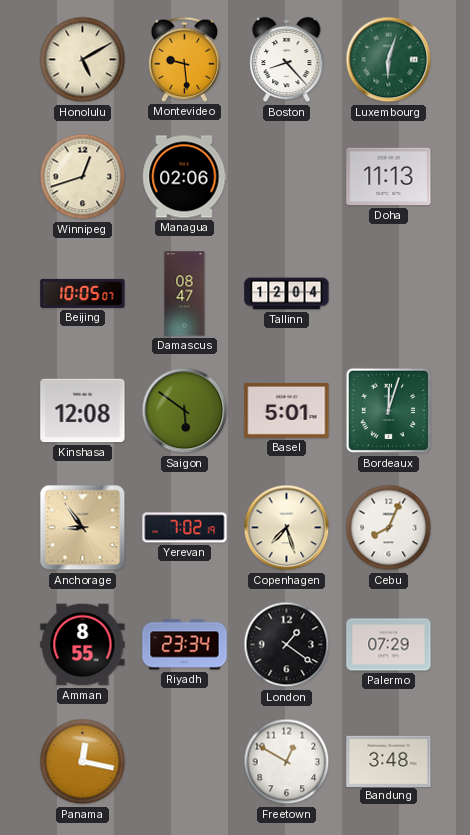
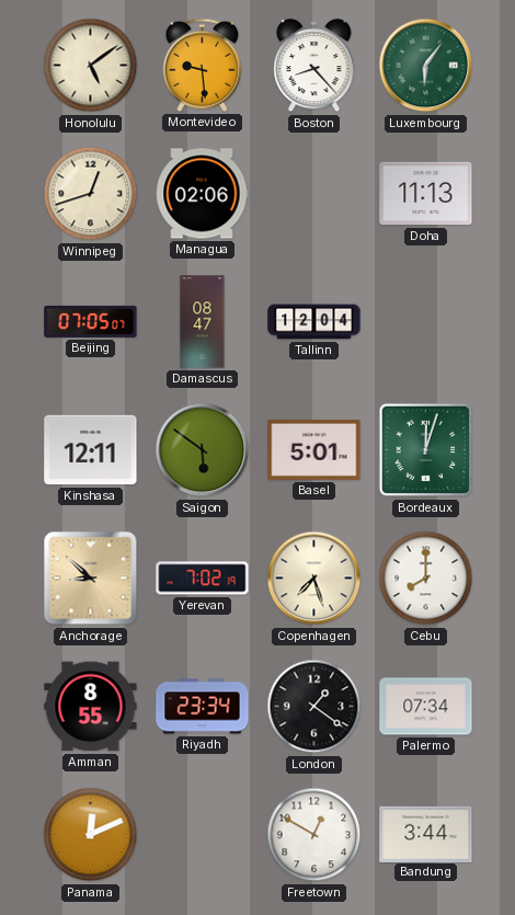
Honolulu: 5:10 -> 5:09 (91, 66)
Luxembourg: 6:03 -> 6:06 (426, 66)
Beijing: 10:05 -> 07:05 (91, 321)
Kinshasa: 12:08 -> 12:11 (91, 450)
Anchorage: 8:54 -> 8:52 (91, 579)
Cebu: 8:04 -> 8:00 (426, 579)
Palermo: 07:29 -> 07:34 (426, 707)
Panama: 12:17 -> 12:11 (91, 835)
Bandung: 3:48 -> 3:44 (426, 834)
